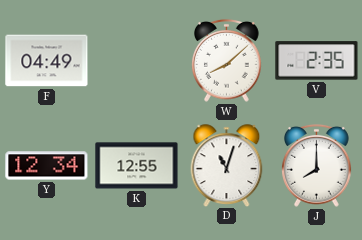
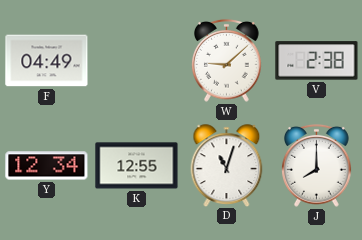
W: 8:08 -> 9:08 (227, 60)
V: 2:35 -> 2:38 (317, 61)
